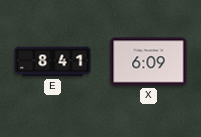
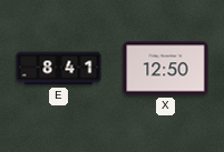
X: 6:09 -> 12:50 (166, 69)
